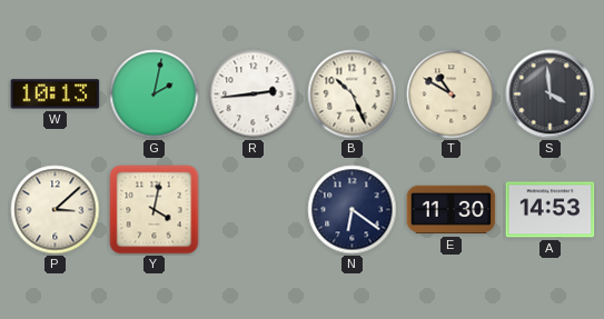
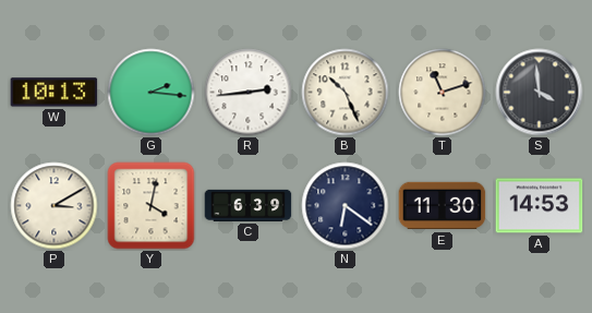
G: 2:02 -> 2:16 (152, 93)
T: 10:50 -> 11:12 (443, 93)
P: 3:08 -> 3:10 (55, 206)
C: none -> 6:39 (249, 205)
